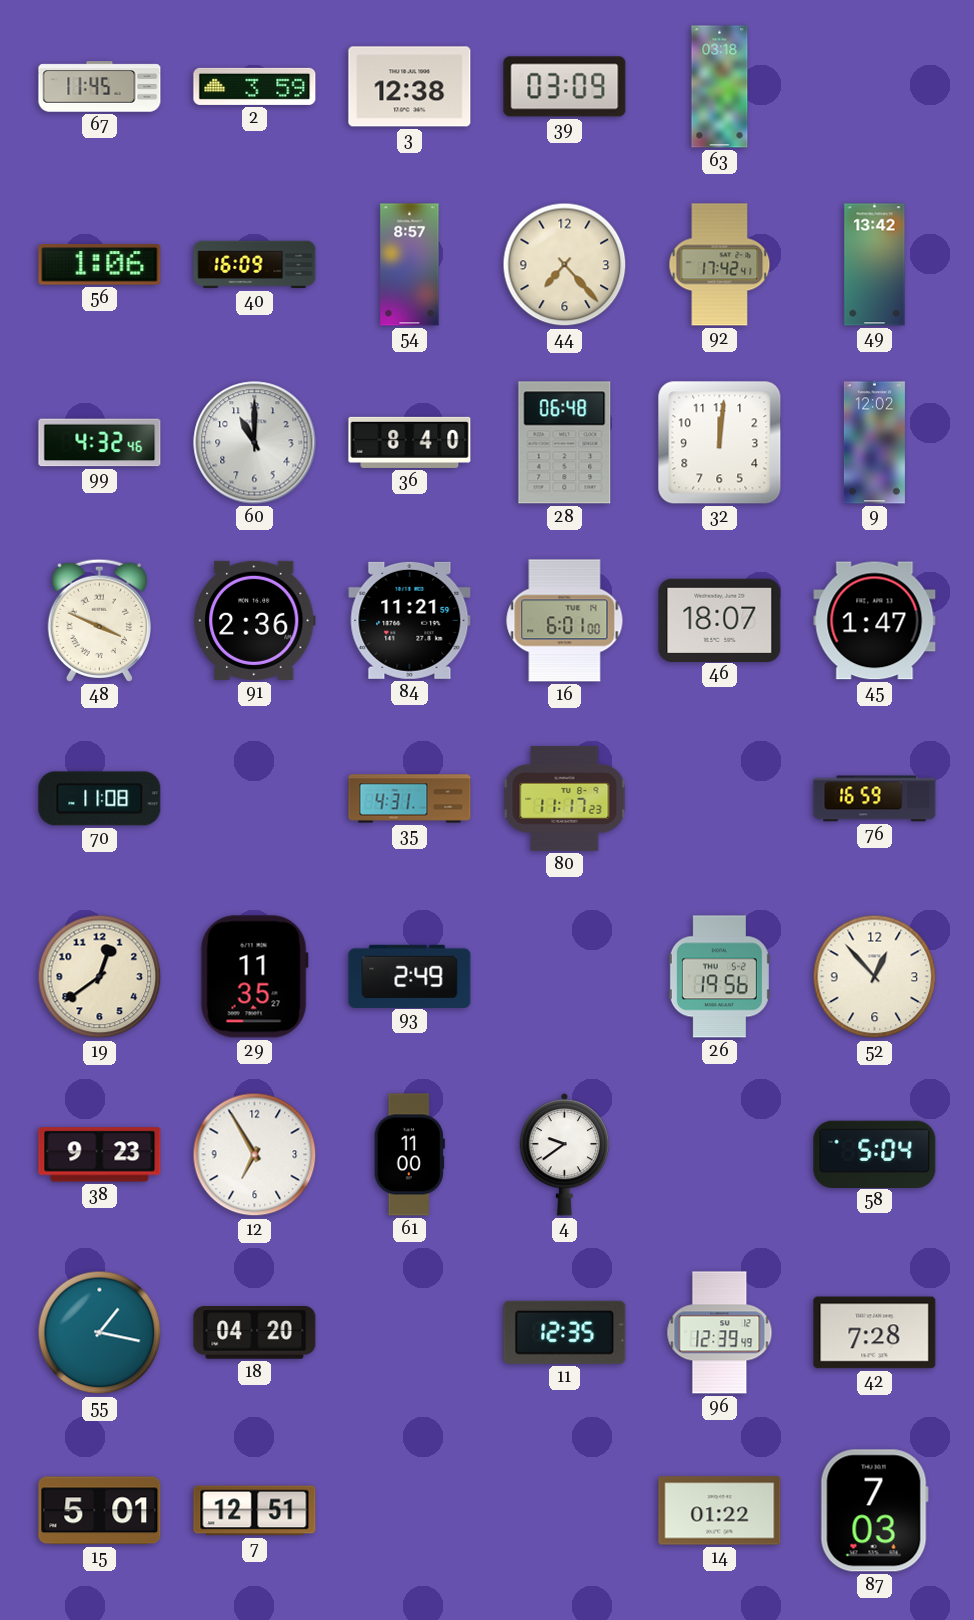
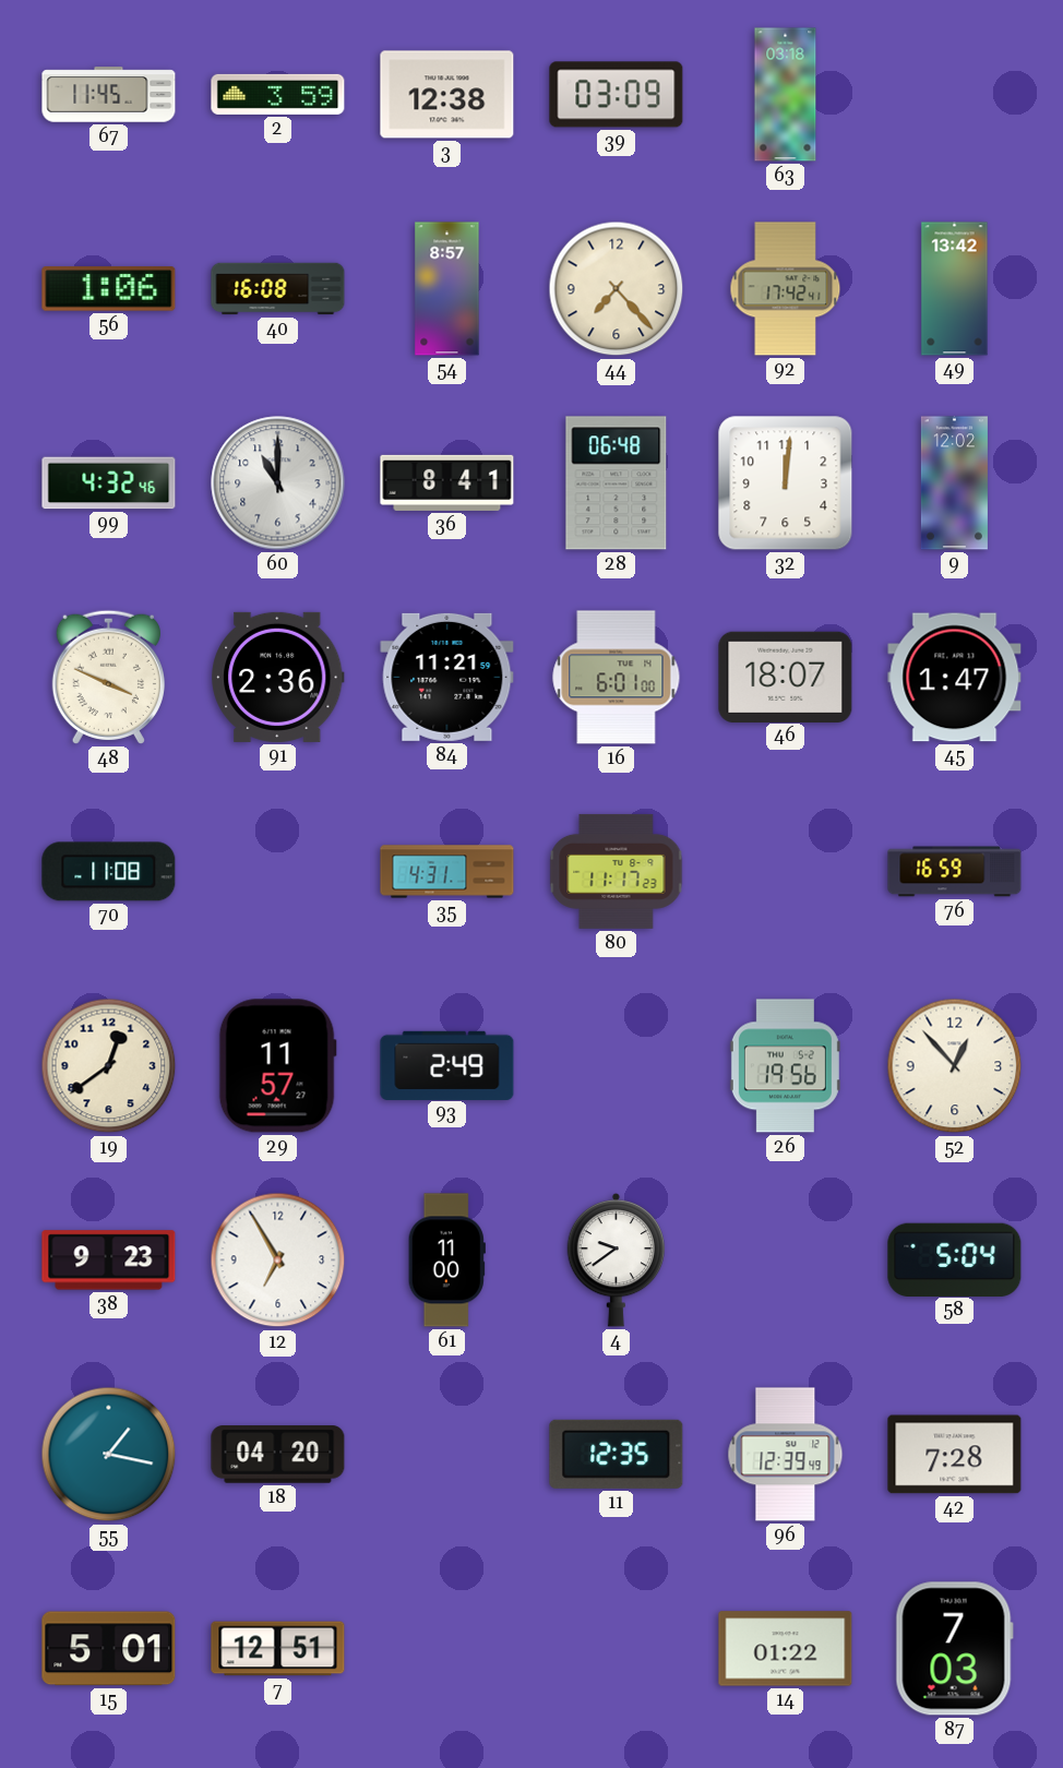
40: 16:09 -> 16:08 (278, 289)
36: 8:40 -> 8:41 (447, 482)
29: 11:35 -> 11:57 (277, 1066)
